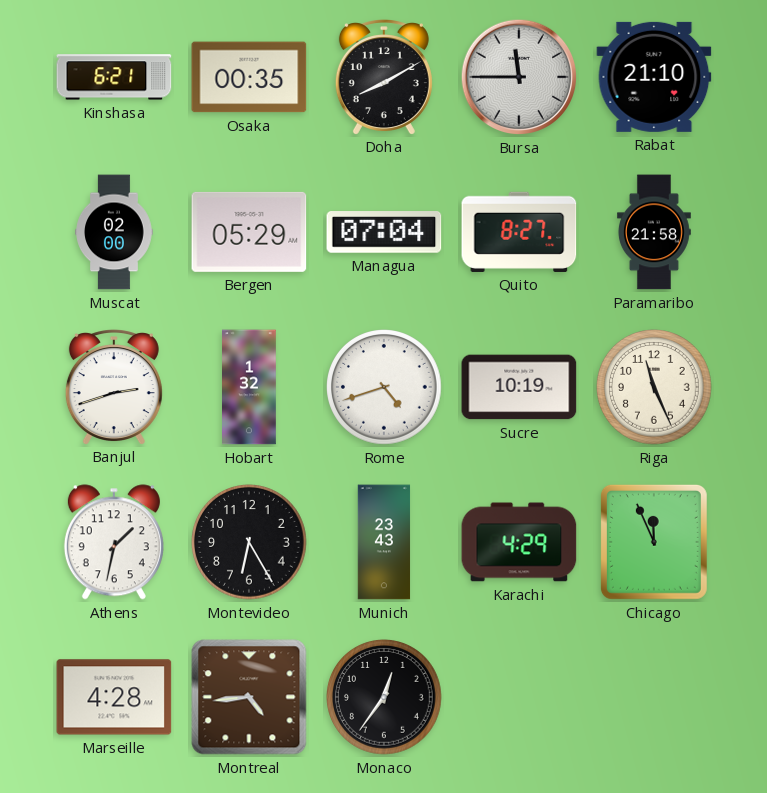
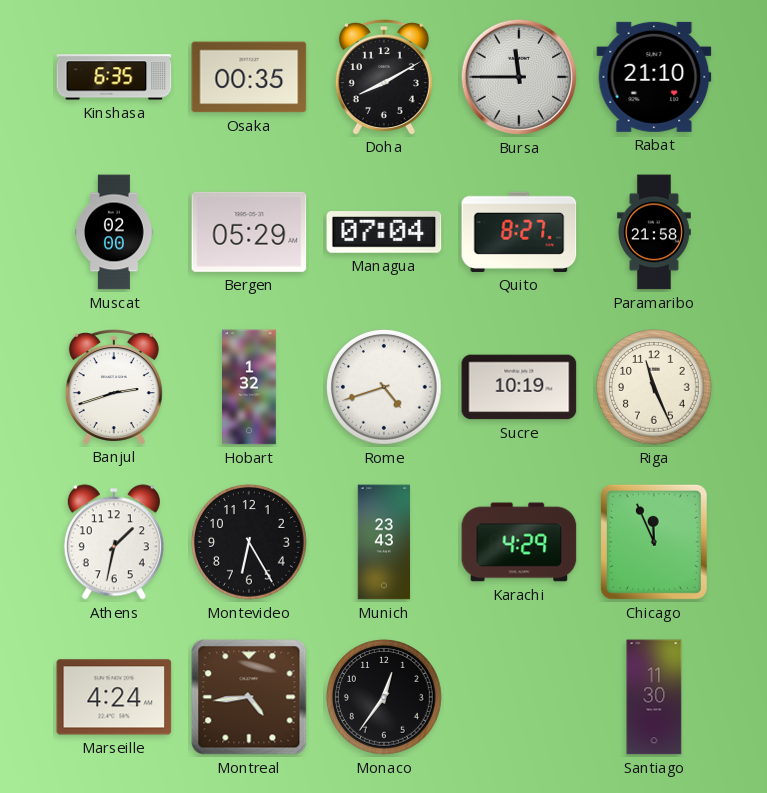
Kinshasa: 6:21 -> 6:35 (114, 77)
Marseille: 4:28 -> 4:24 (114, 697)
Santiago: none -> 11:30 (654, 697)
